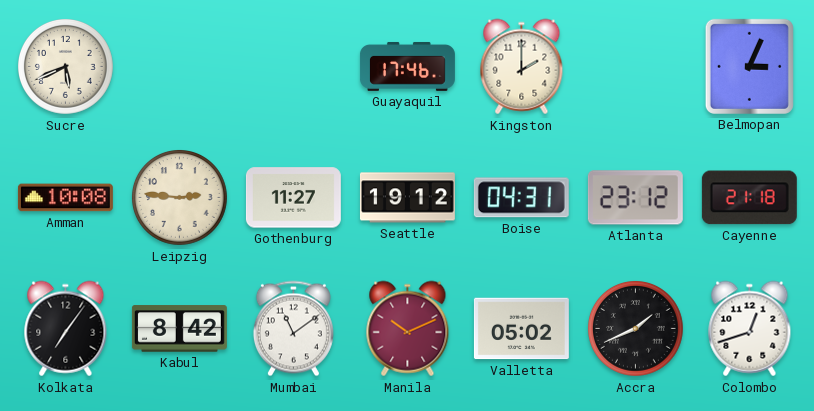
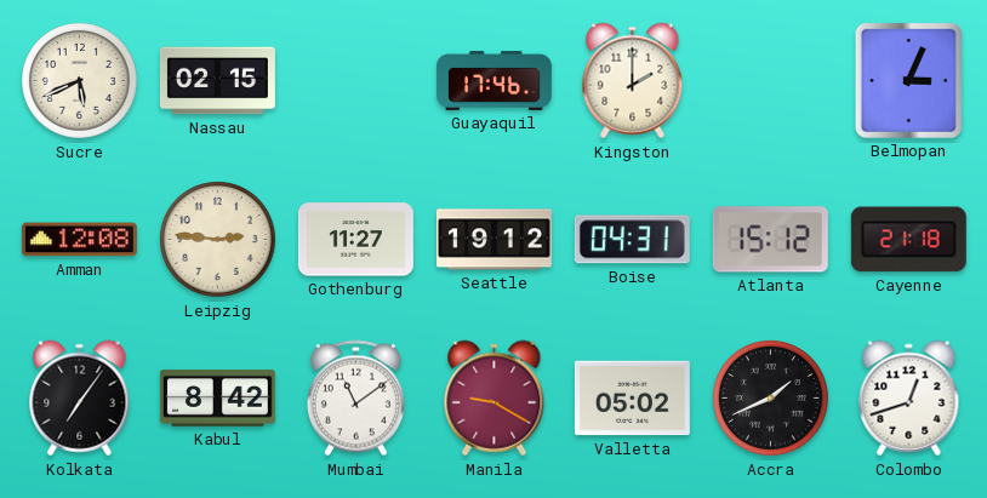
Nassau: none -> 02:15 (217, 81)
Amman: 10:08 -> 12:08 (79, 240)
Atlanta: 23:12 -> 15:12 (770, 240)
Manila: 10:11 -> 9:20 (495, 399)
